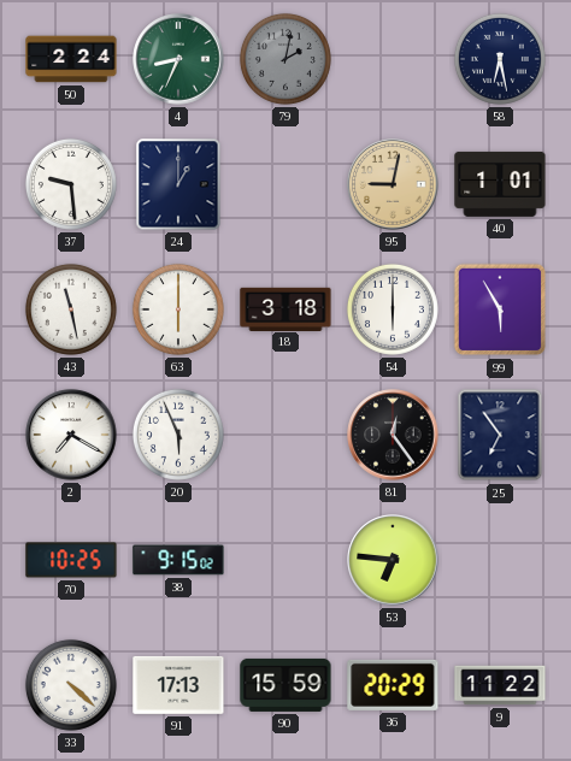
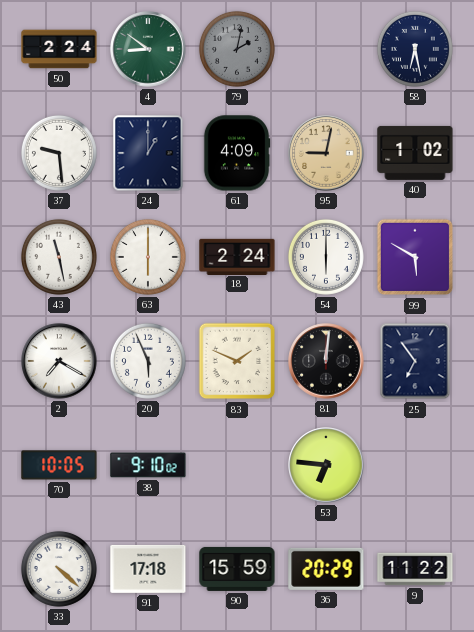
4: 8:34 -> 8:51 (148, 49)
61: none -> 4:09 (237, 153)
40: 1:01 -> 1:02 (415, 153)
18: 3:18 -> 2:24 (237, 256)
99: 5:55 -> 5:50 (415, 257)
83: none -> 1:49 (237, 361)
81: 12:24 -> 12:01 (326, 361)
70: 10:25 -> 10:05 (59, 465)
38: 9:15 -> 9:10 (148, 465)
91: 17:13 -> 17:18 (148, 569)
